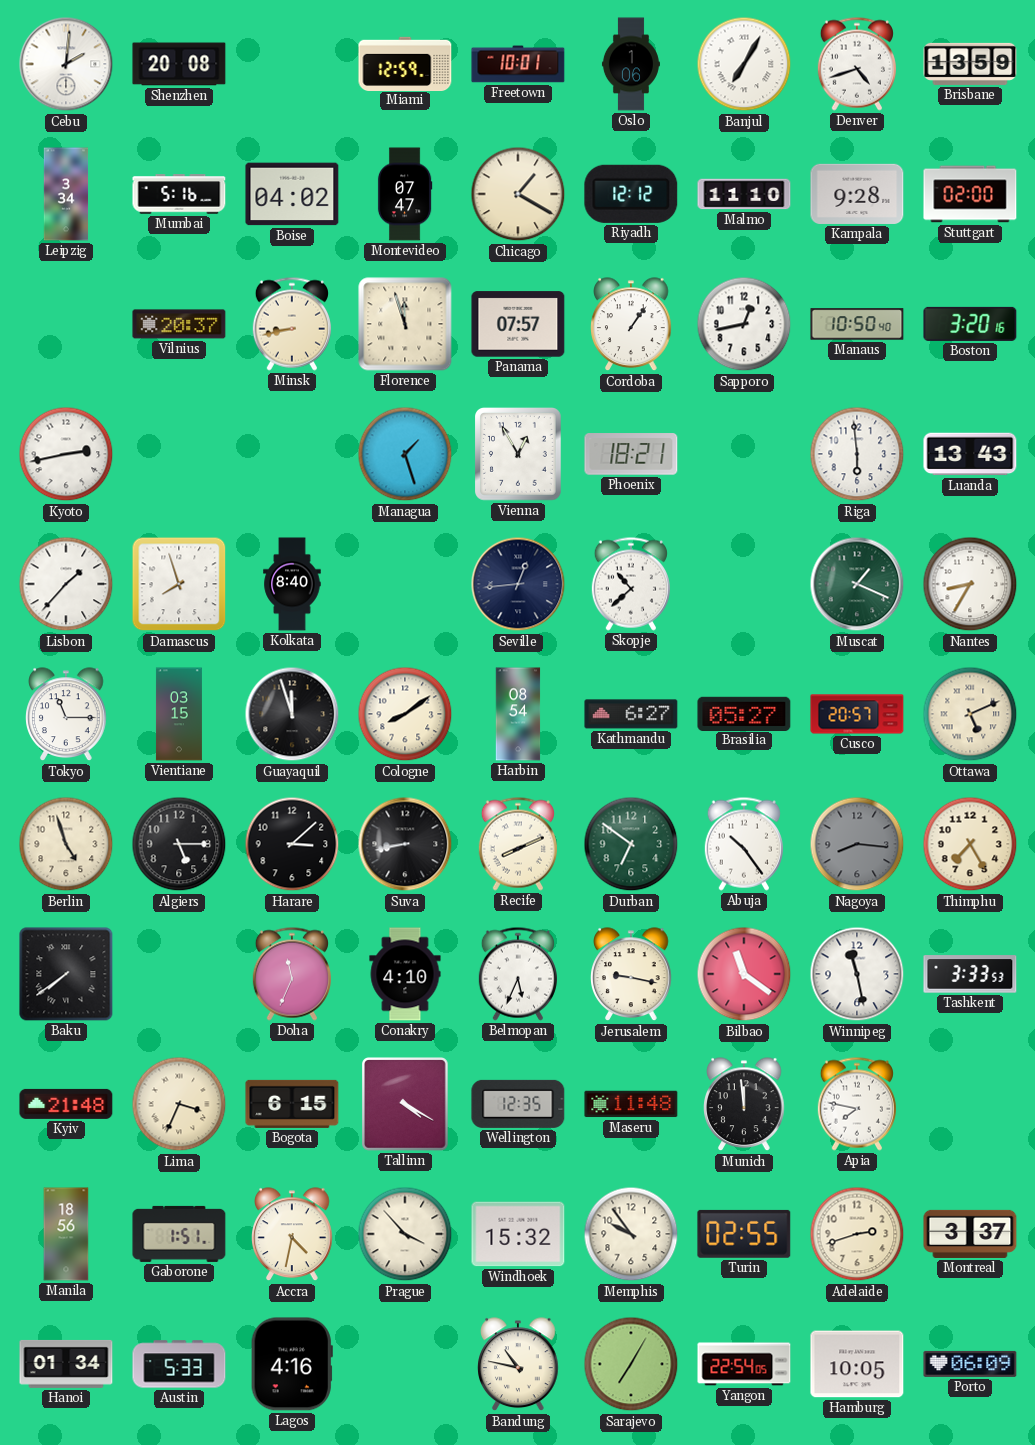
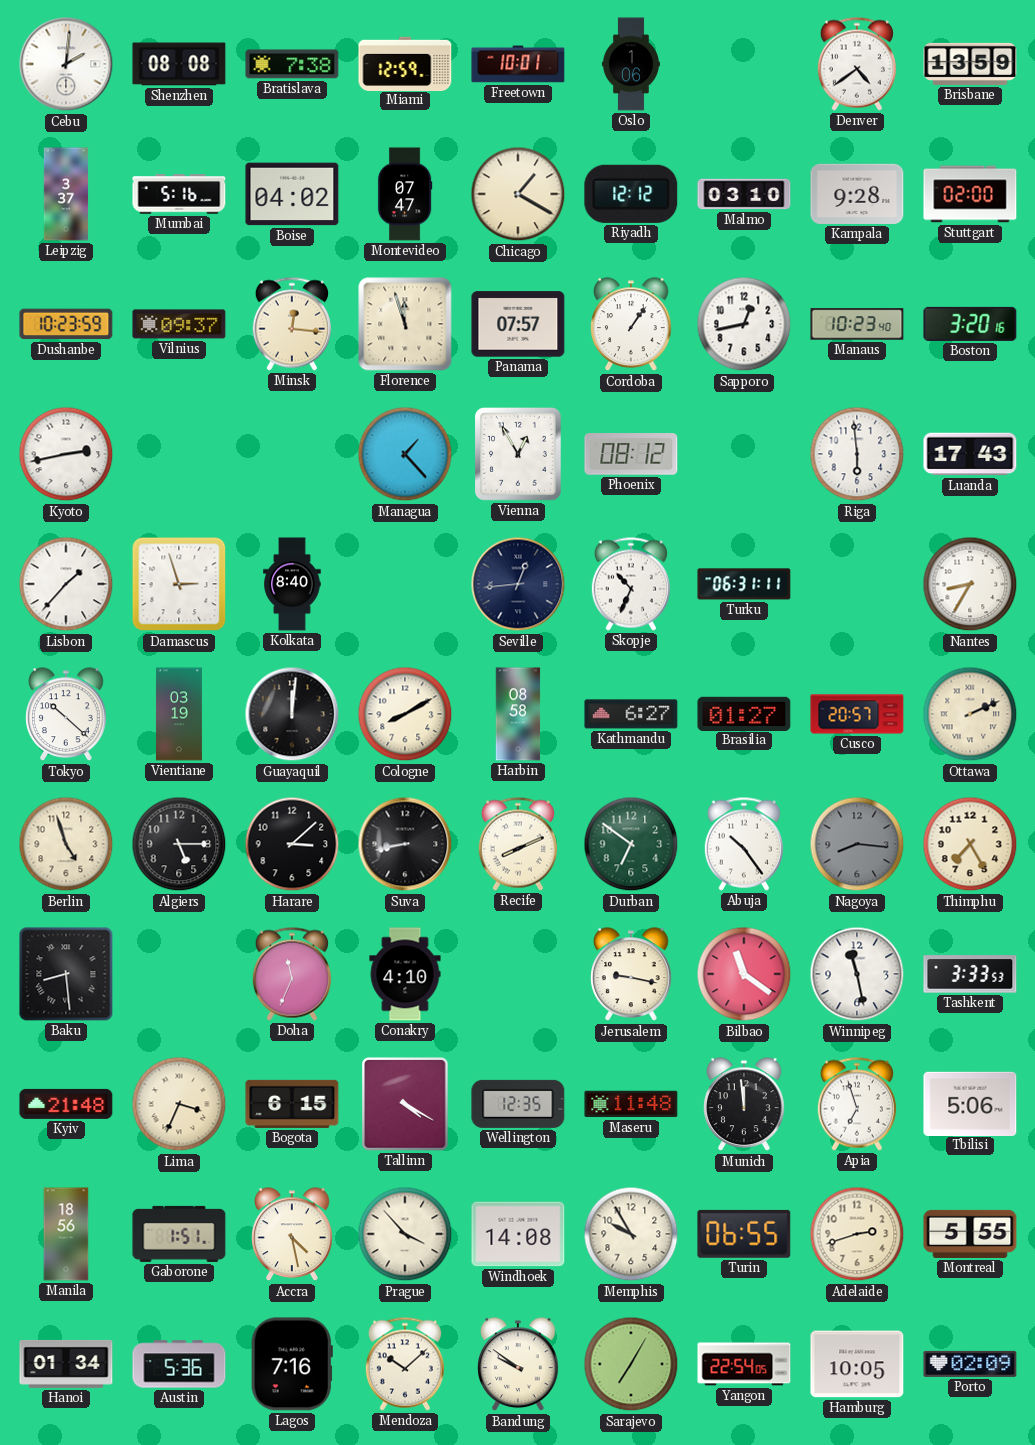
Shenzhen: 20:08 -> 08:08 (179, 64)
Bratislava: none -> 7:38 (292, 64)
Banjul: 7:05 -> none (744, 64)
Denver: 4:42 -> 4:39 (857, 64)
Leipzig: 3:34 -> 3:37 (66, 194)
Malmo: 11:10 -> 03:10 (744, 194)
Dushanbe: none -> 10:23 (66, 324)
Vilnius: 20:37 -> 09:37 (179, 324)
Minsk: 8:43 -> 12:16 (292, 324)
Manaus: 10:50 -> 10:23 (857, 324)
Managua: 1:27 -> 1:23 (405, 454)
Phoenix: 18:21 -> 08:12 (631, 454)
Luanda: 13:43 -> 17:43 (970, 454)
Damascus: 7:57 -> 2:57 (179, 584)
Skopje: 10:38 -> 10:34 (631, 584)
Turku: none -> 06:31 (744, 584)
Muscat: 1:19 -> none (857, 584)
Tokyo: 11:15 -> 10:22 (66, 715)
Vientiane: 03:15 -> 03:19 (179, 714)
Guayaquil: 11:57 -> 12:01 (292, 714)
Cologne: 8:09 -> 8:10 (405, 714)
Harbin: 08:54 -> 08:58 (518, 714)
Brasilia: 05:27 -> 01:27 (744, 713)
Ottawa: 5:11 -> 2:11 (970, 714)
Baku: 7:39 -> 8:29 (66, 974)
Belmopan: 5:34 -> none (518, 974)
Apia: 7:47 -> 6:57 (857, 1104)
Tbilisi: none -> 5:06 (970, 1103)
Accra: 4:32 -> 4:28 (292, 1235)
Windhoek: 15:32 -> 14:08 (518, 1234)
Memphis: 9:54 -> 9:55 (631, 1234)
Turin: 02:55 -> 06:55 (744, 1234)
Montreal: 3:37 -> 5:55 (970, 1234)
Austin: 5:33 -> 5:36 (179, 1364)
Lagos: 4:16 -> 7:16 (292, 1364)
Mendoza: none -> 10:08 (405, 1364)
Bandung: 10:47 -> 9:51 (518, 1365)
Porto: 06:09 -> 02:09 (970, 1364)
